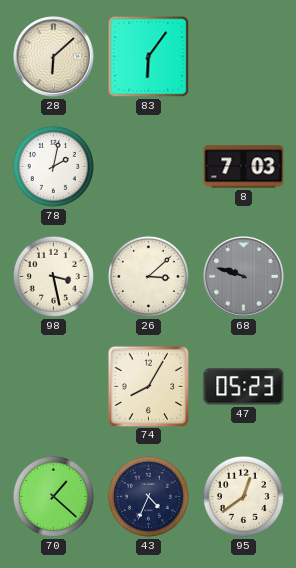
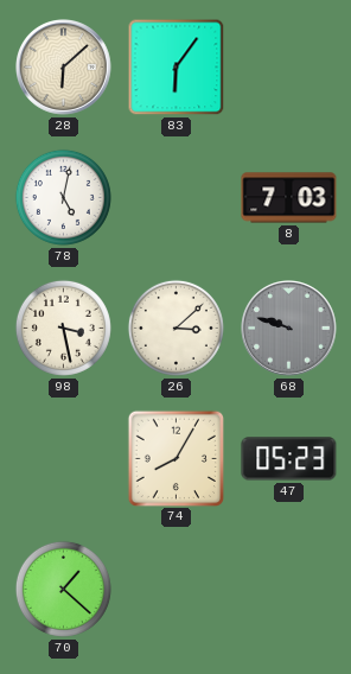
78: 2:02 -> 5:02 (63, 197)
43: 4:34 -> none (148, 496)
95: 12:39 -> none (243, 496)
